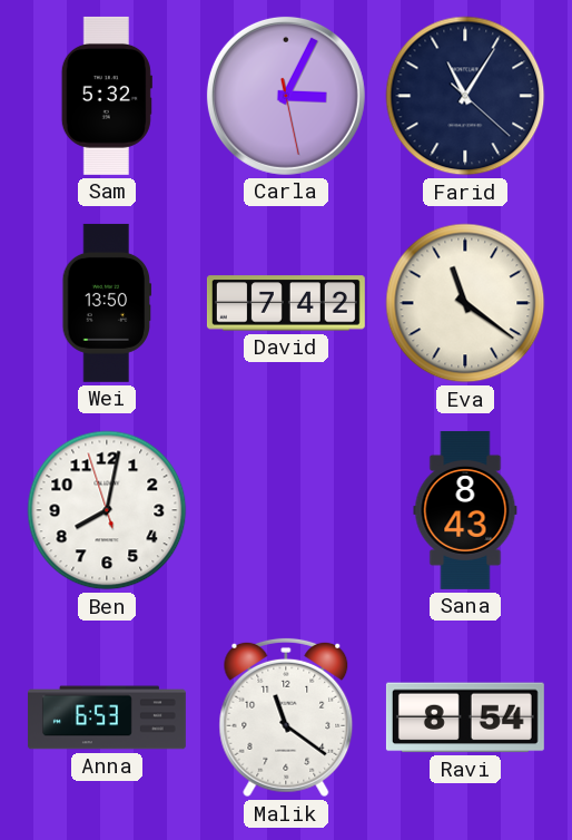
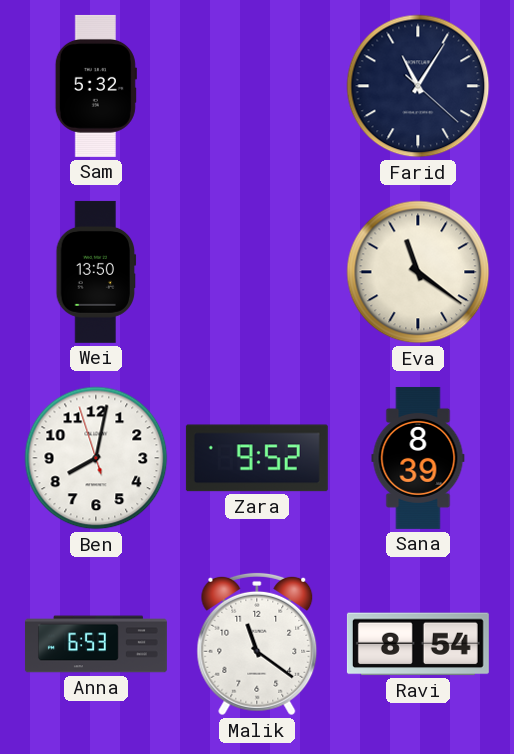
Carla: 3:04 -> none (286, 96)
David: 7:42 -> none (286, 303)
Zara: none -> 9:52 (257, 458)
Sana: 8:43 -> 8:39 (418, 458)
